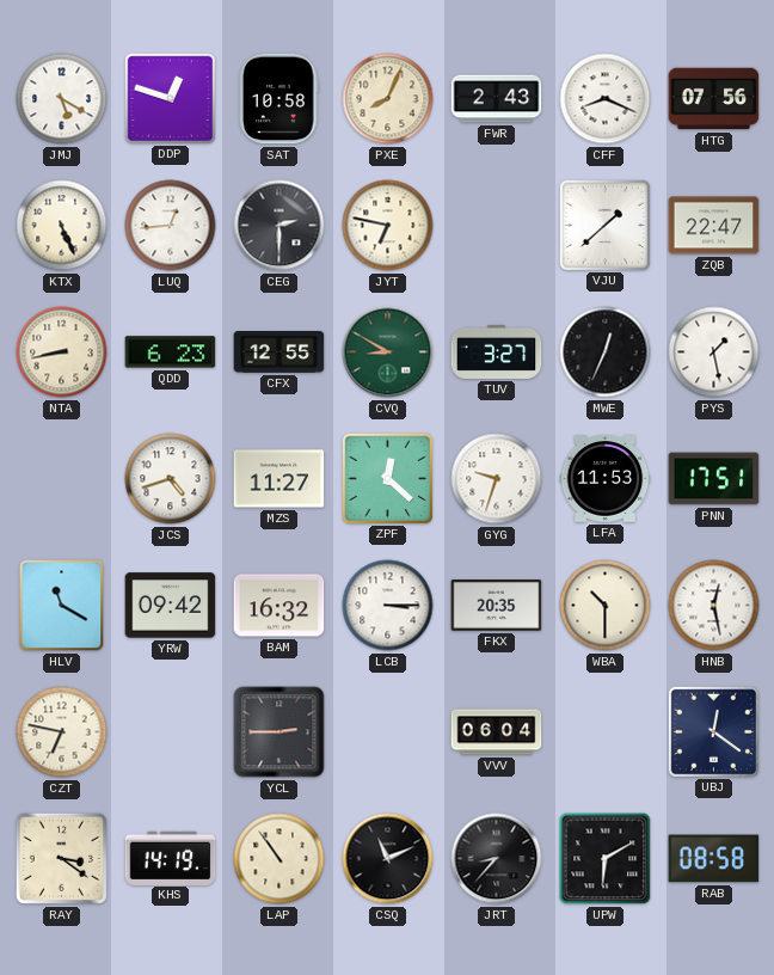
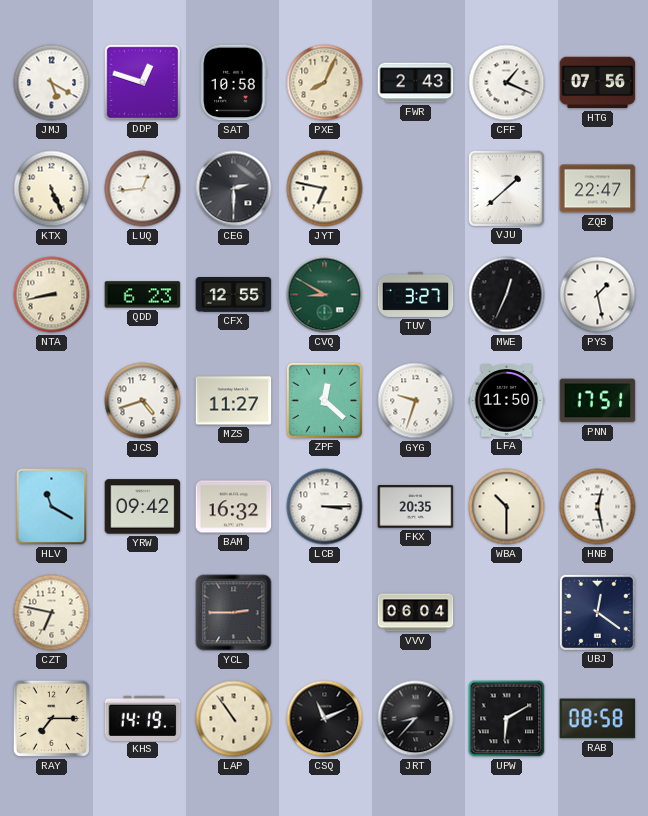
CFF: 8:19 -> 1:19 (507, 83)
LFA: 11:53 -> 11:50 (507, 401)
RAY: 3:21 -> 7:15 (51, 718)
